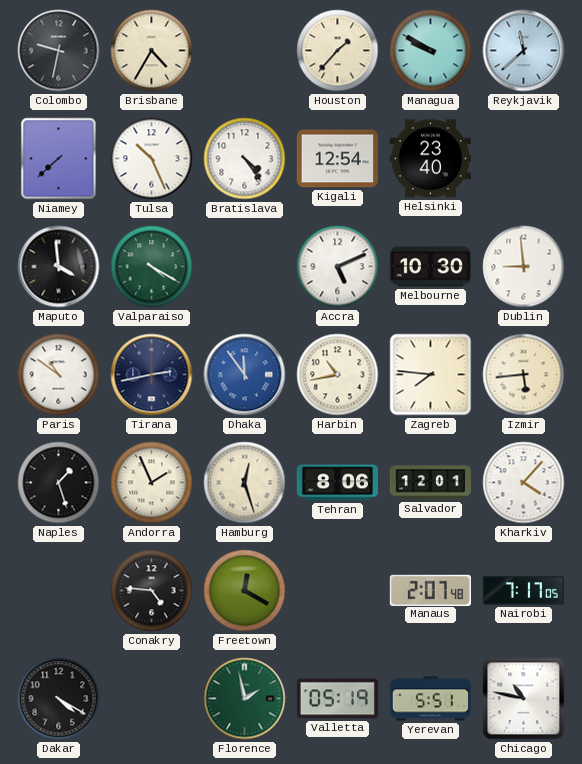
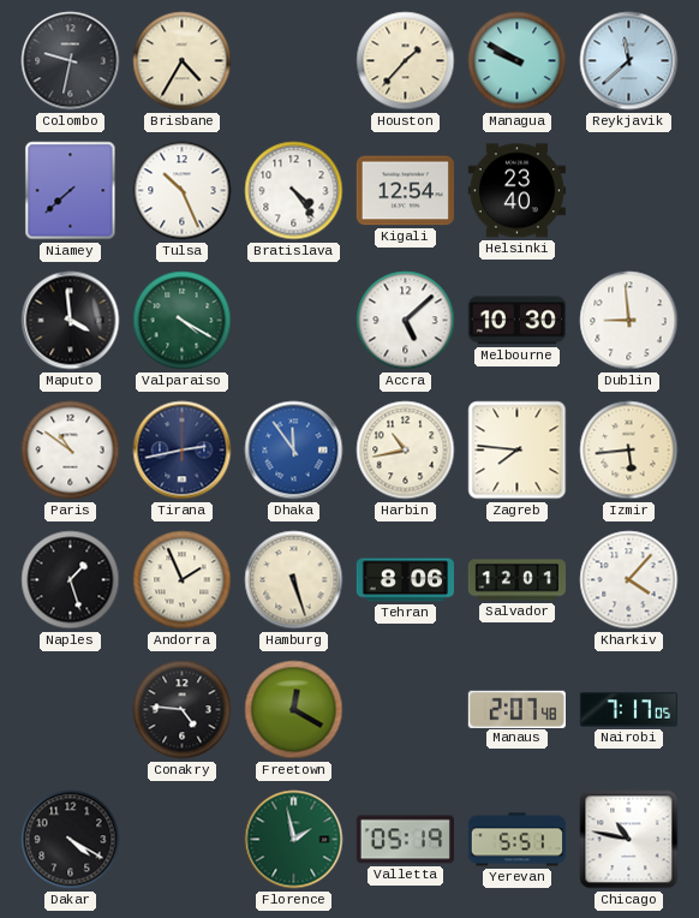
Accra: 5:11 -> 5:08 (406, 321)
Hamburg: 12:27 -> 5:27 (294, 580)
